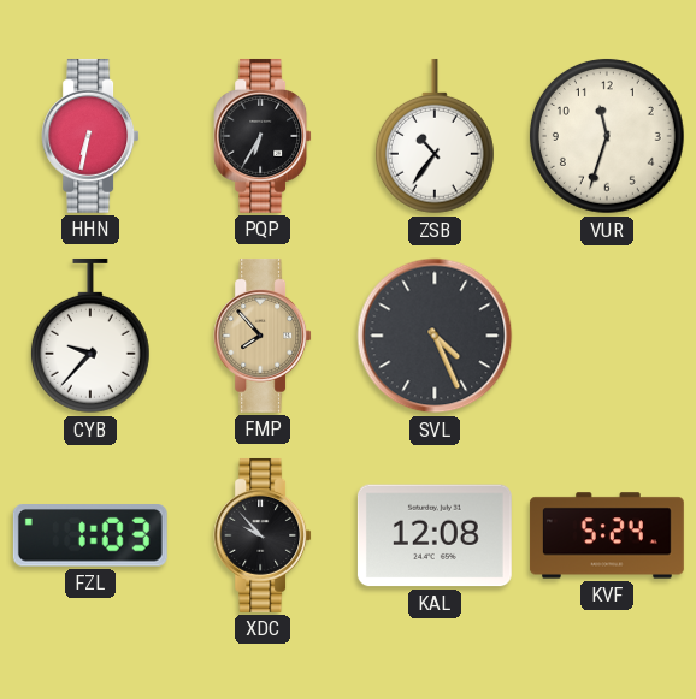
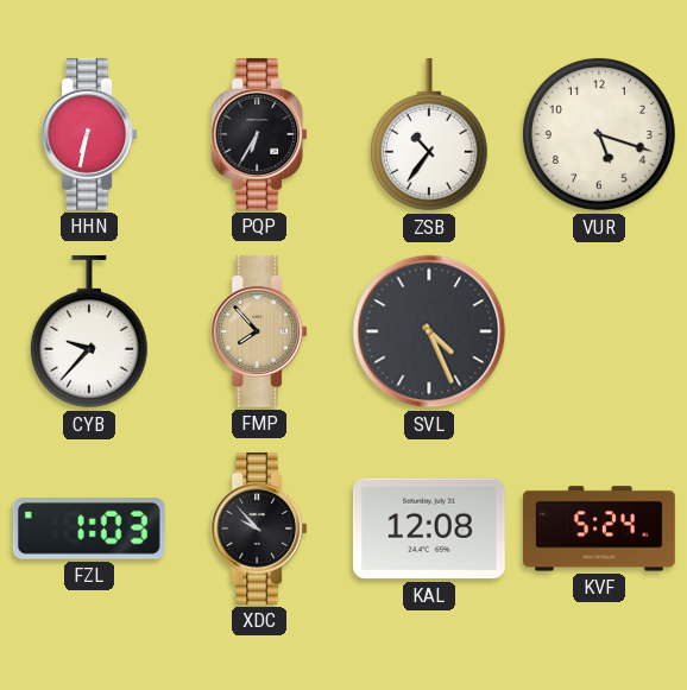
VUR: 11:33 -> 5:18 (599, 134)
